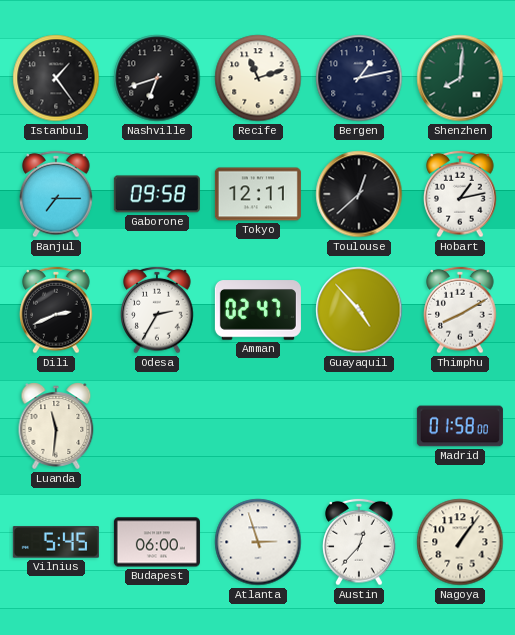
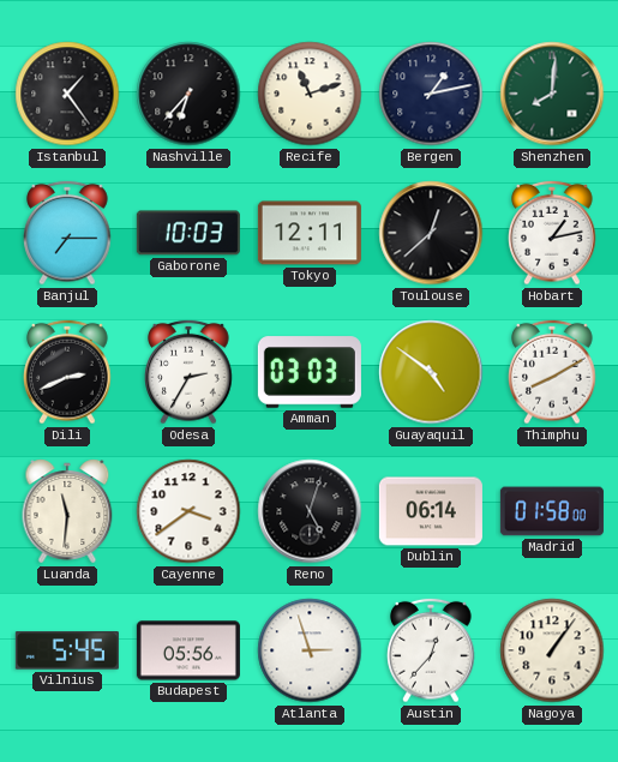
Nashville: 6:42 -> 6:37 (188, 94)
Gaborone: 09:58 -> 10:03 (188, 233)
Amman: 02:47 -> 03:03 (310, 372)
Guayaquil: 4:53 -> 4:51 (431, 372)
Cayenne: none -> 3:39 (188, 511)
Reno: none -> 5:03 (310, 511)
Dublin: none -> 06:14 (431, 511)
Budapest: 06:00 -> 05:56 (188, 650)
